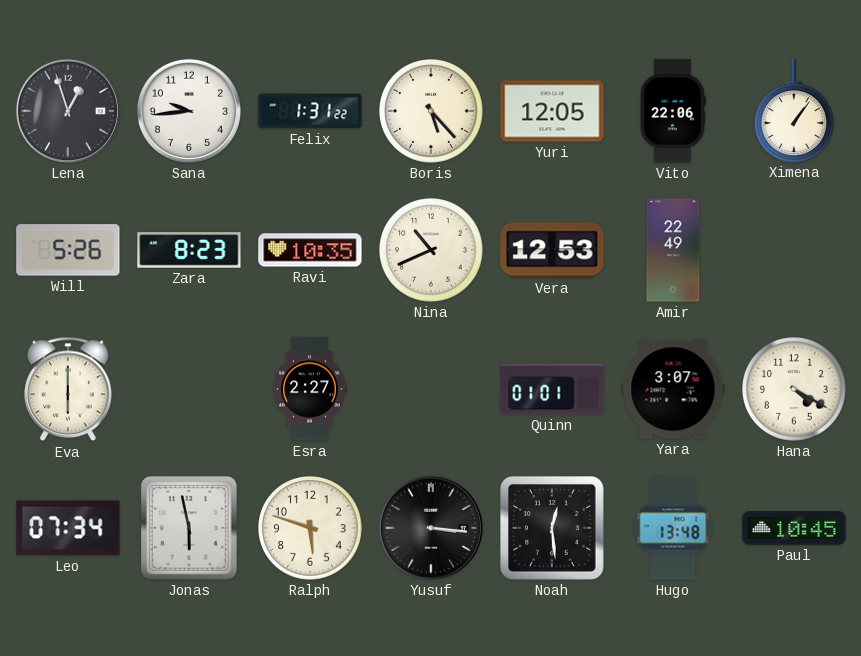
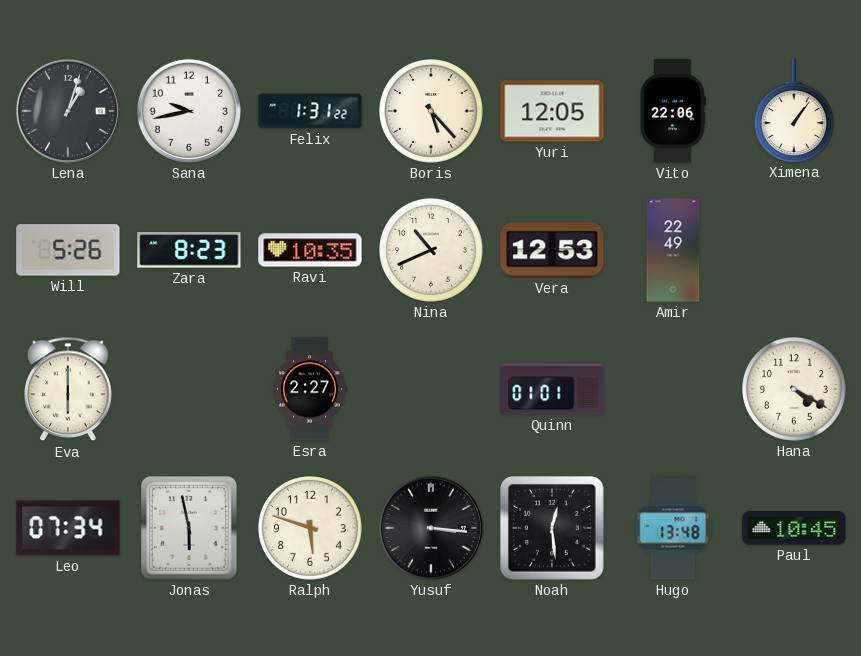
Lena: 12:57 -> 1:03 (68, 111)
Sana: 9:44 -> 9:43 (189, 111)
Yara: 3:07 -> none (673, 389)
